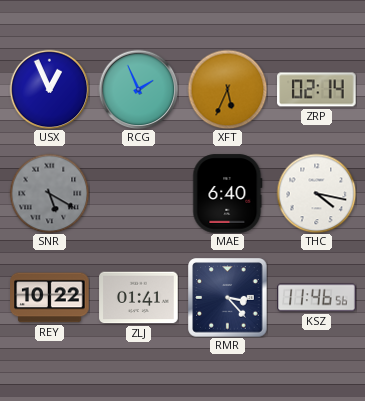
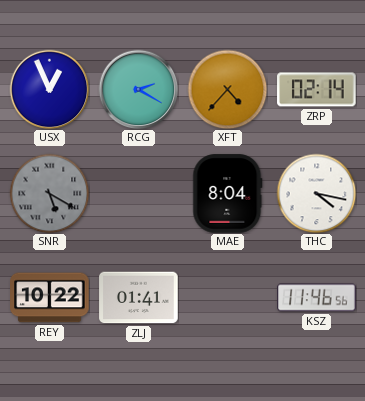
RCG: 1:56 -> 2:20 (138, 89)
XFT: 5:34 -> 4:37 (227, 89)
MAE: 6:40 -> 8:04 (228, 194)
RMR: 3:23 -> none (228, 298)
